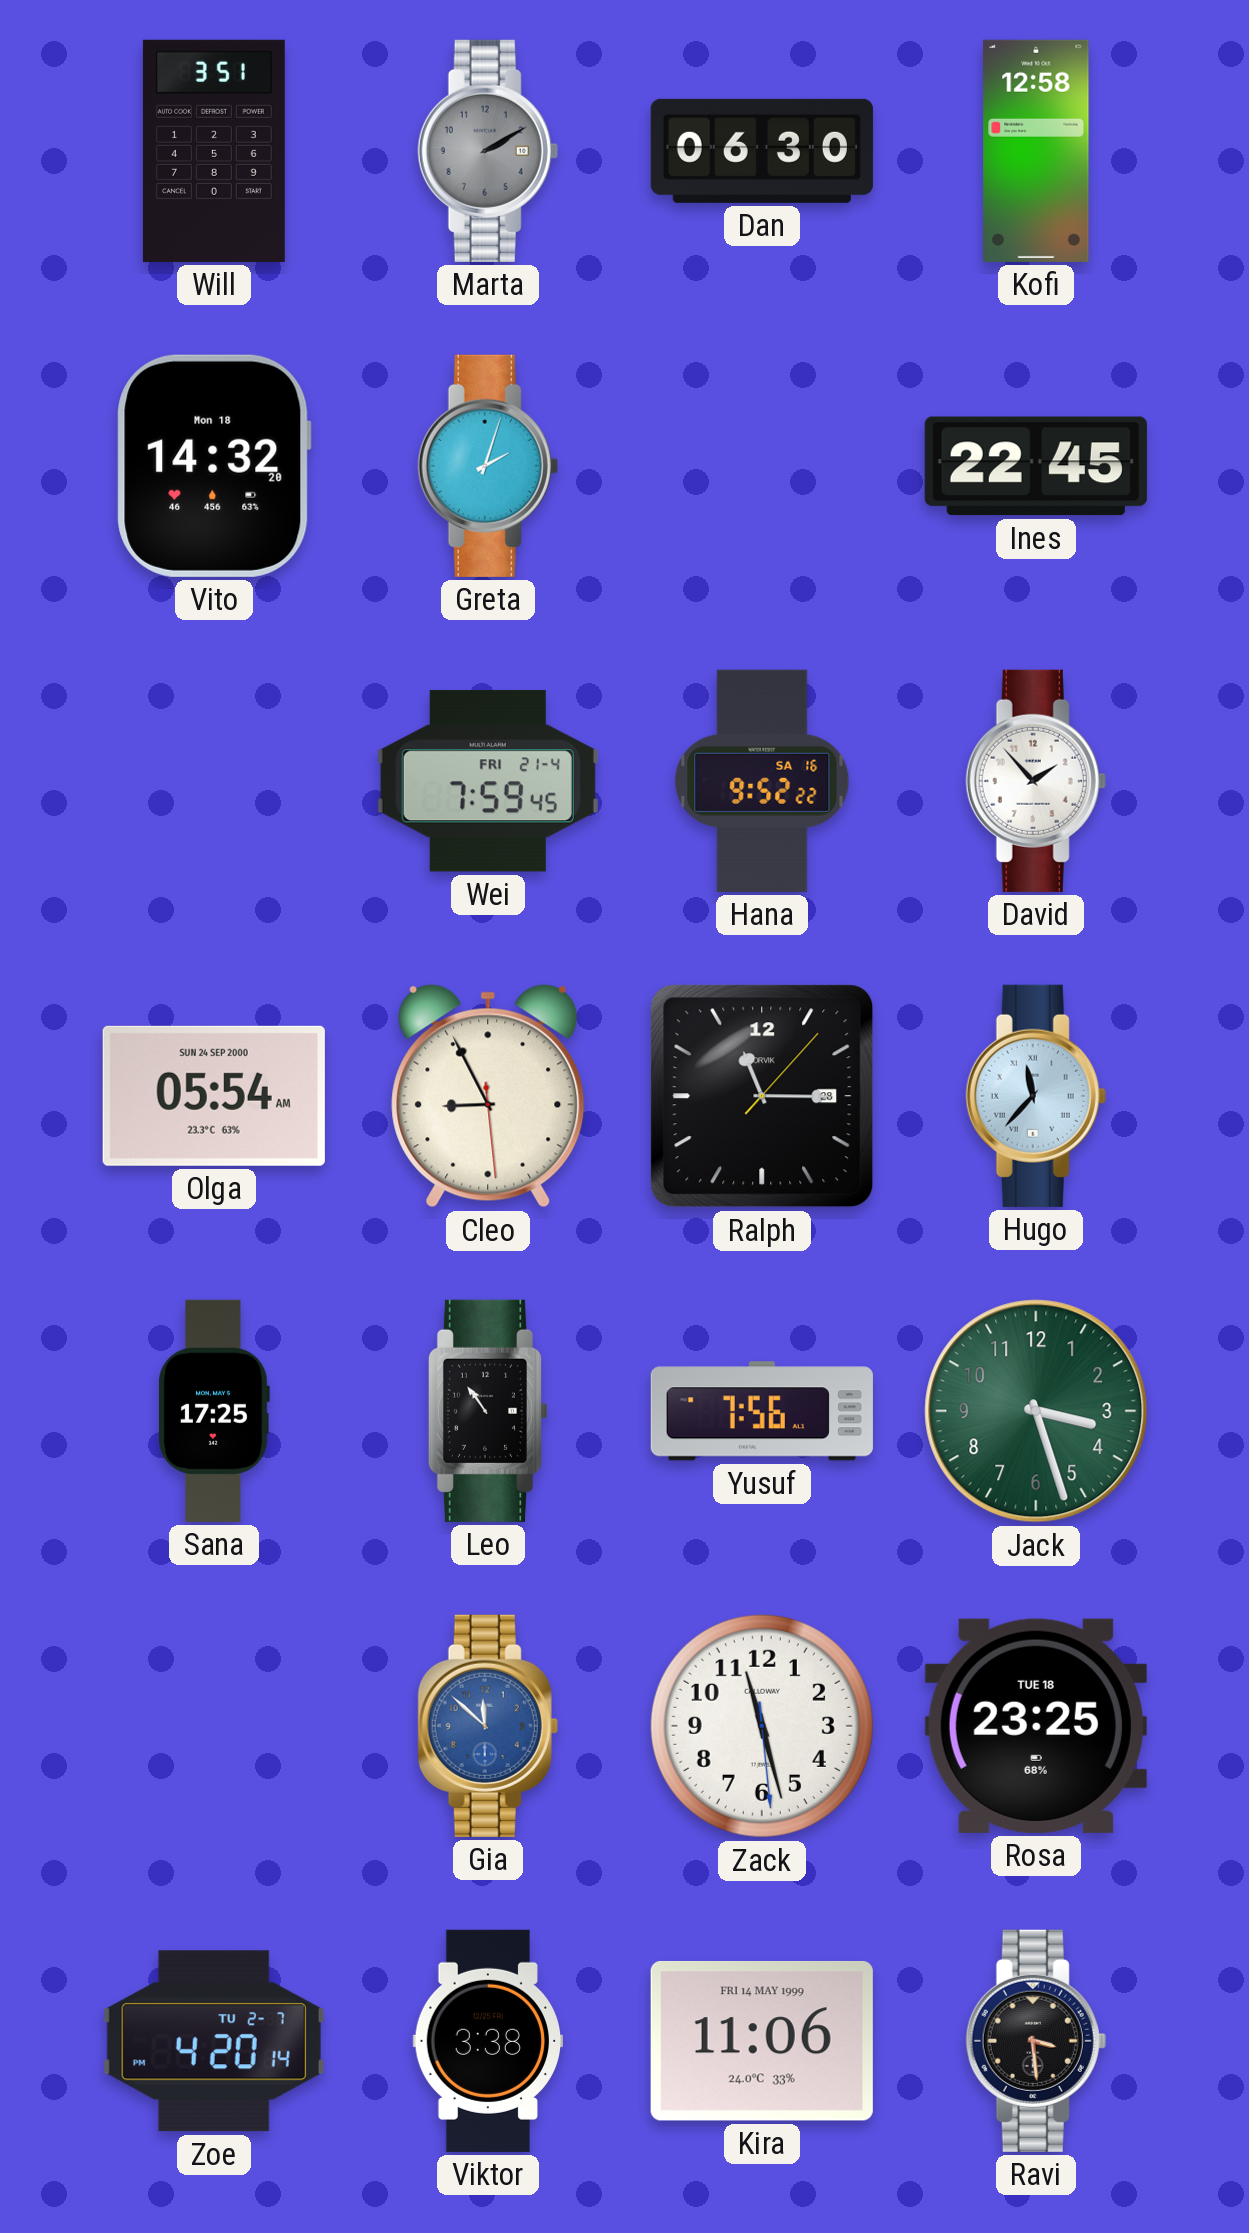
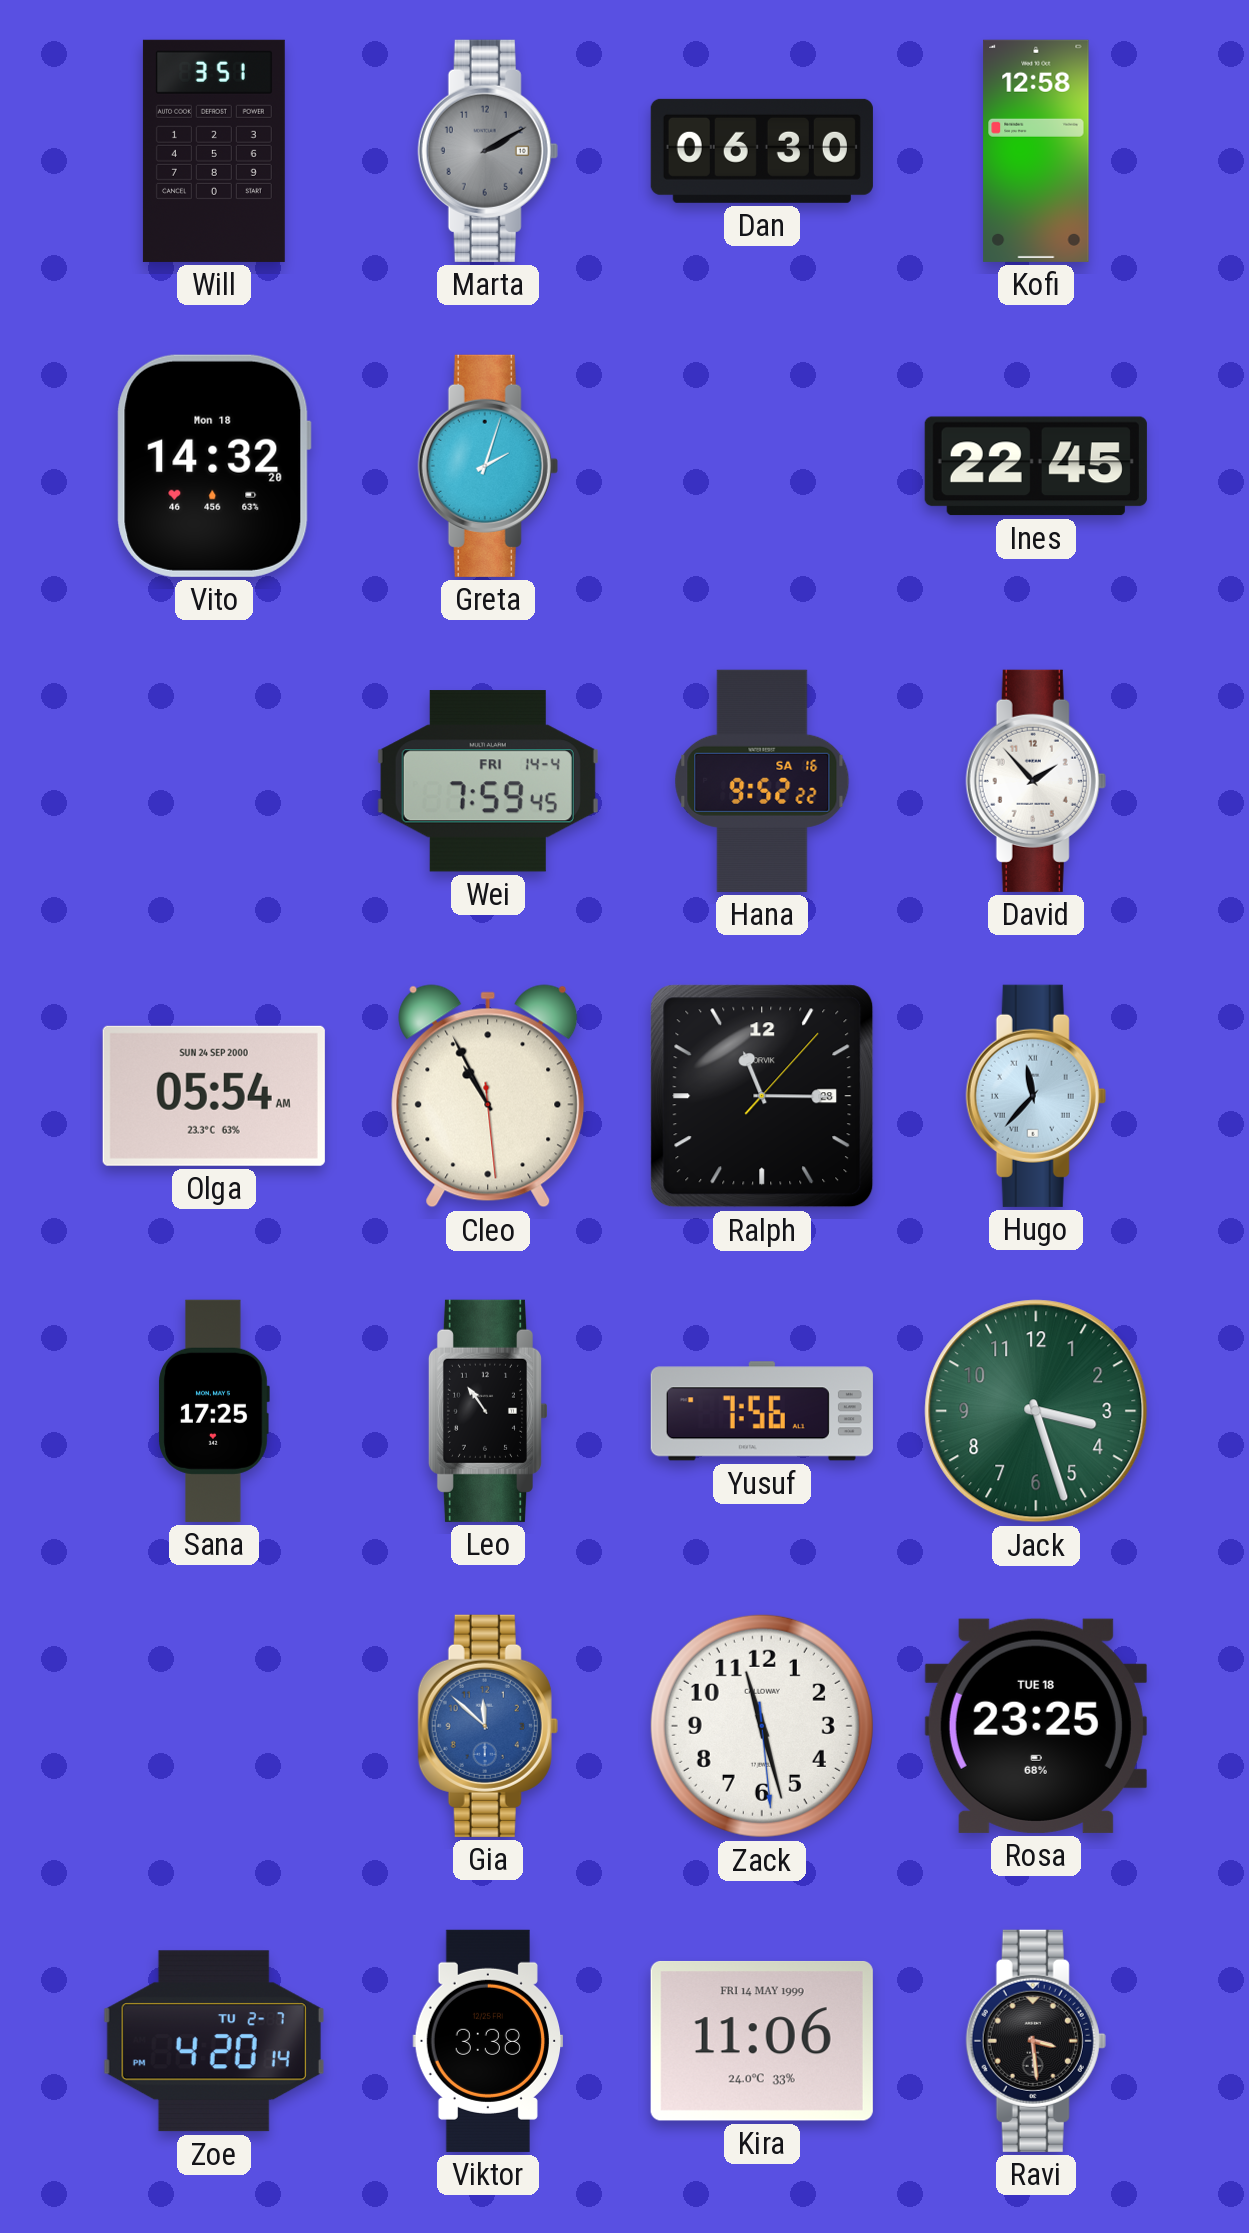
Wei date: FRI 21-4 -> FRI 14-4 (488, 781)
Cleo: 8:55 -> 10:55 (488, 1096)
